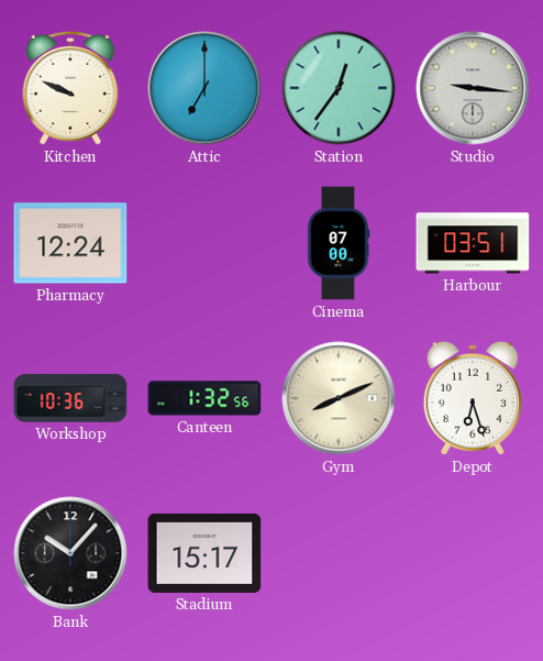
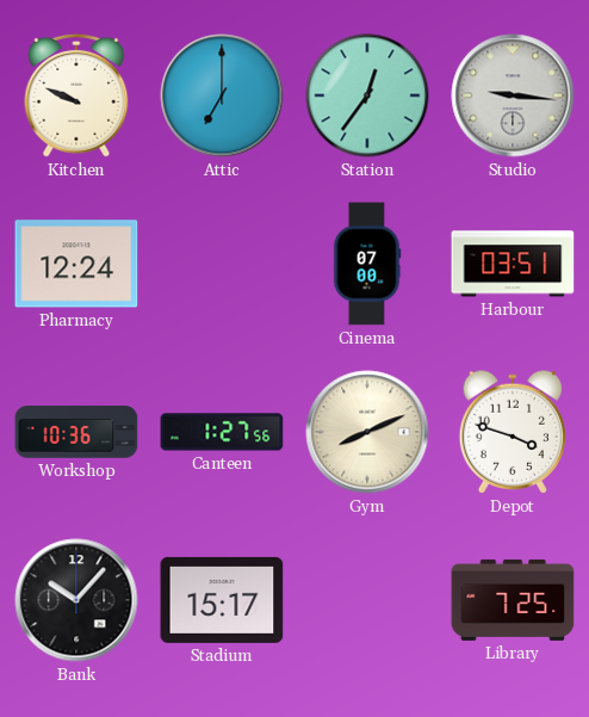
Canteen: 1:32 -> 1:27 (222, 432)
Depot: 6:27 -> 3:48 (511, 432)
Library: none -> 7:25 (513, 600)
